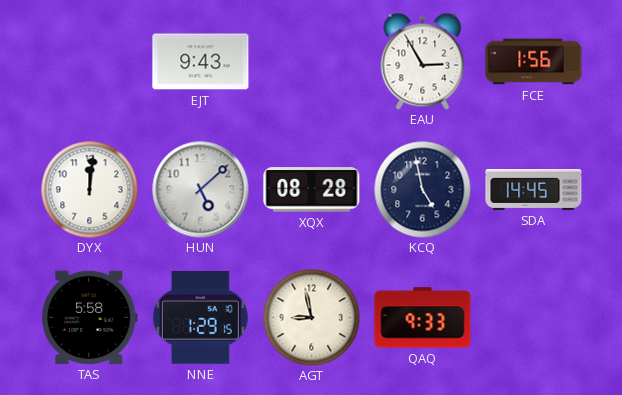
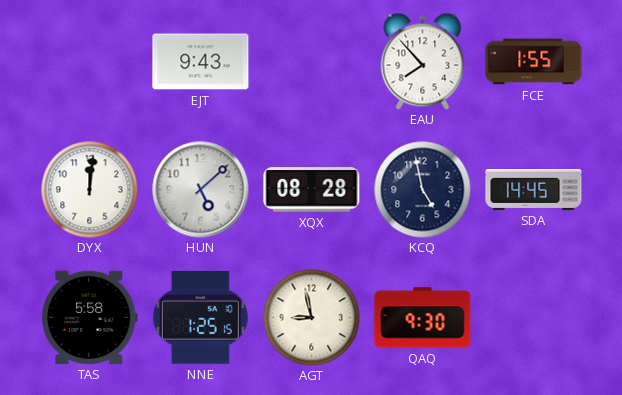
EAU: 2:55 -> 7:53 (423, 61)
FCE: 1:56 -> 1:55 (534, 62)
NNE: 1:29 -> 1:25 (200, 318)
QAQ: 9:33 -> 9:30 (423, 318)
